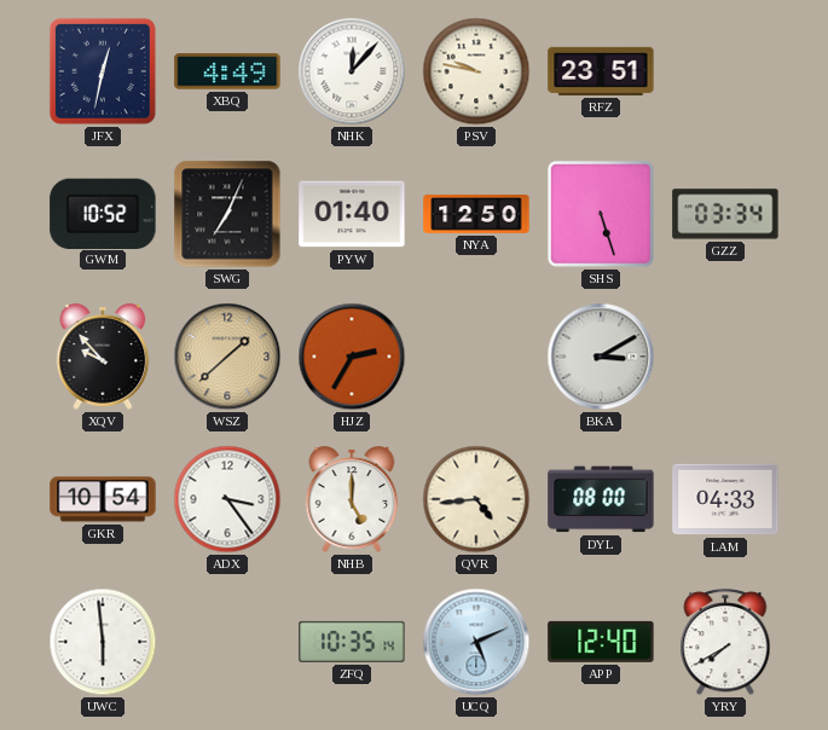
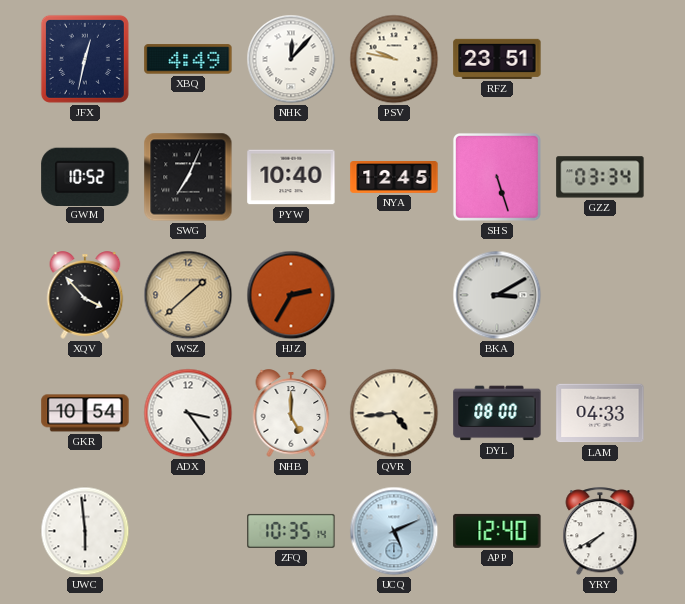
PYW: 01:40 -> 10:40 (291, 177)
NYA: 12:50 -> 12:45 (394, 178)
XQV: 9:53 -> 3:53 (85, 295)
